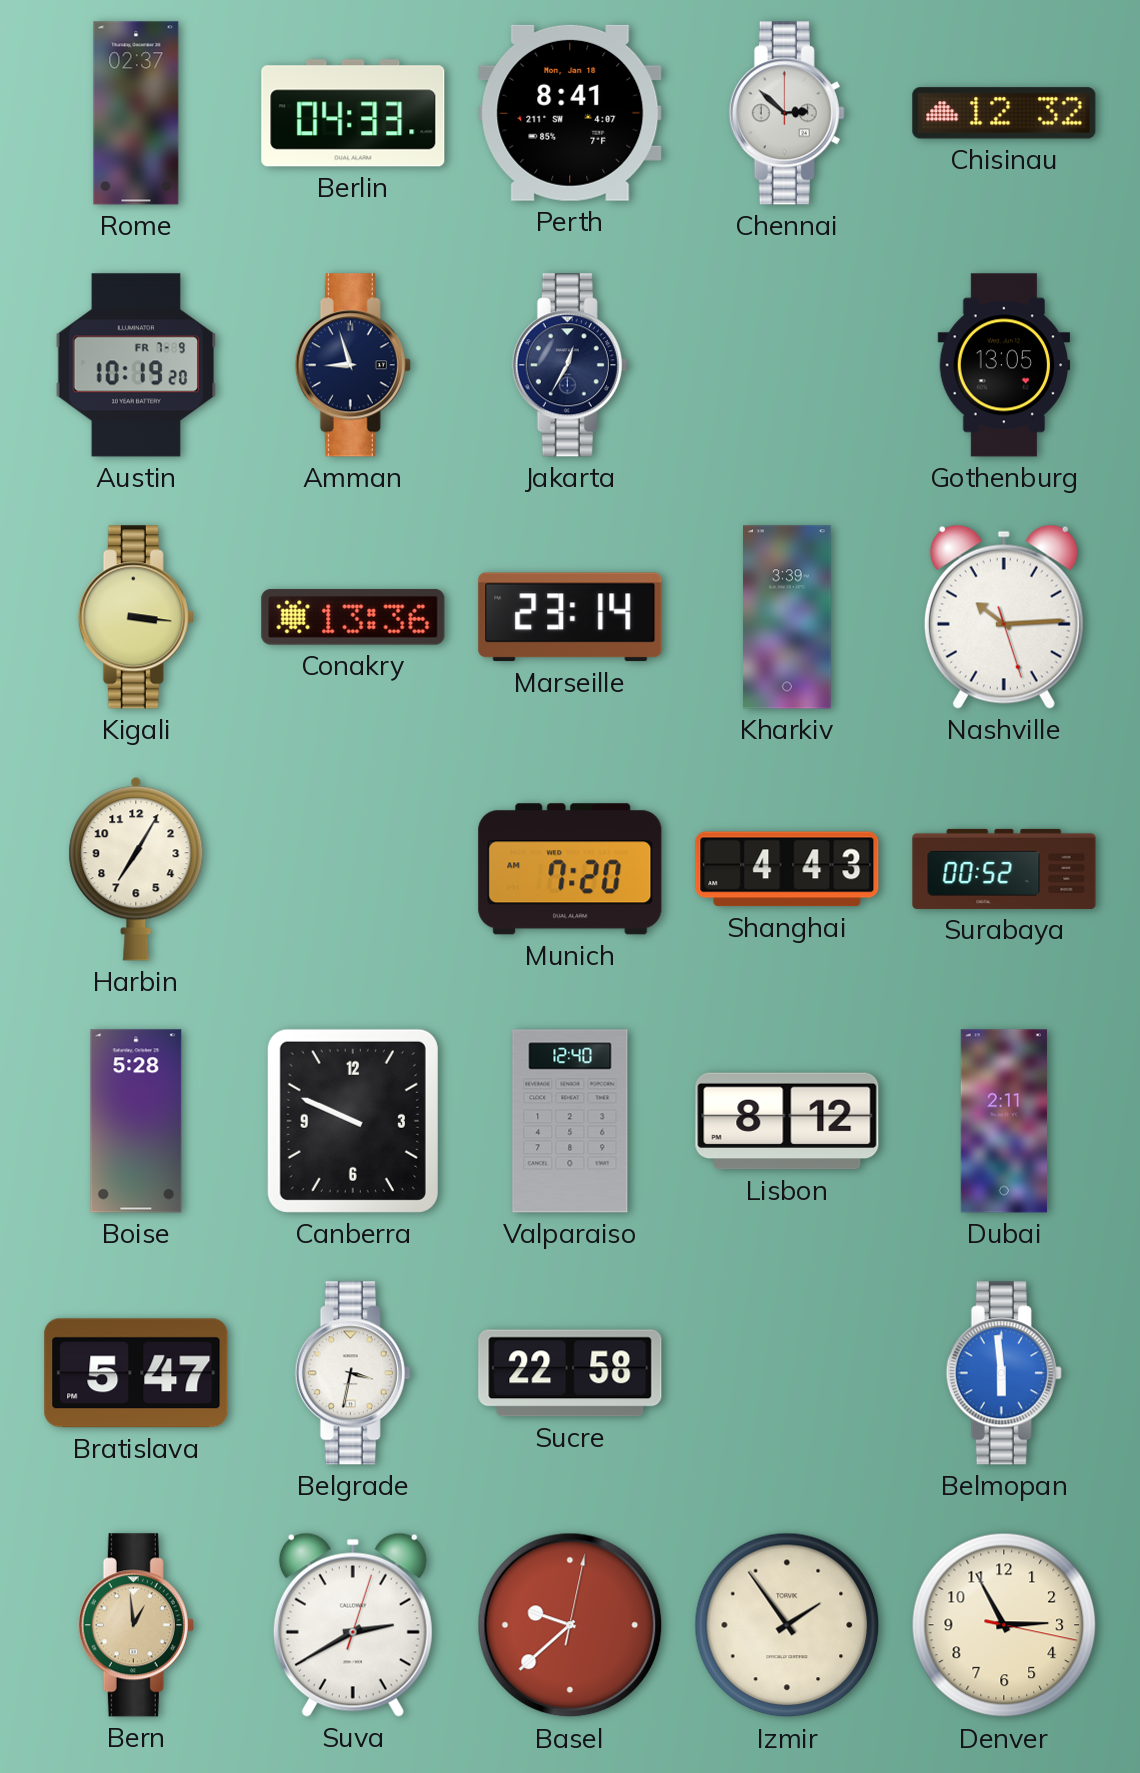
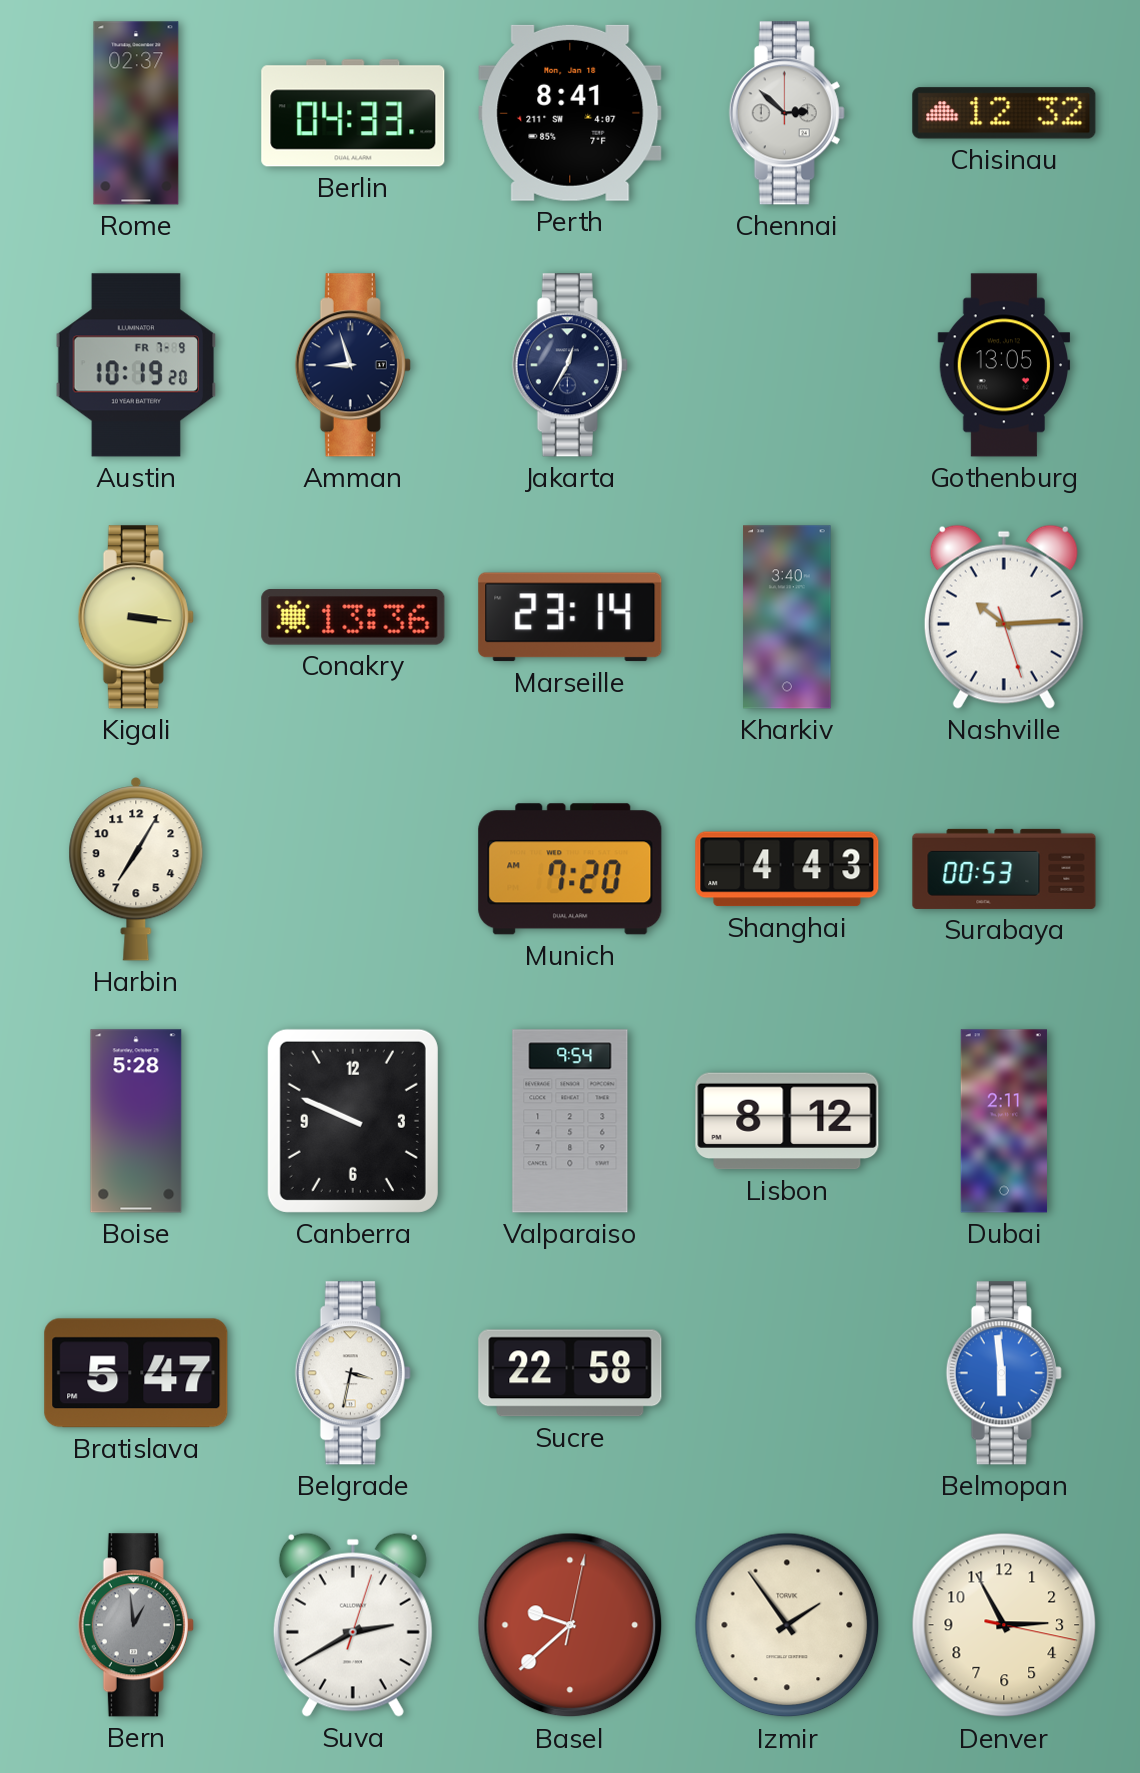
Kharkiv: 3:39 -> 3:40 (787, 617)
Surabaya: 00:52 -> 00:53 (1004, 869)
Valparaiso: 12:40 -> 9:54 (570, 1121)
Bern dial: champagne -> grey (136, 1625)
